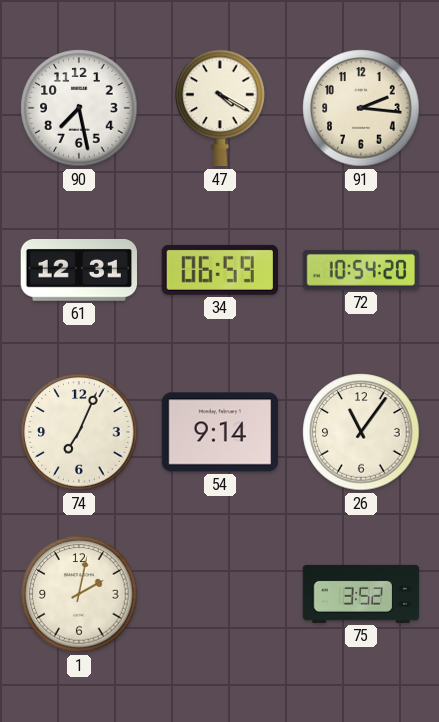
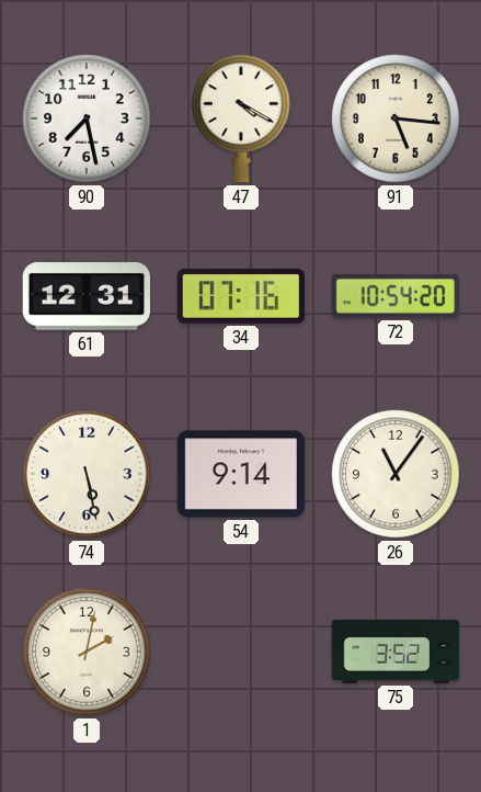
91: 2:16 -> 5:16 (396, 118)
34: 06:59 -> 07:16 (241, 296)
74: 7:04 -> 5:28 (87, 474)
